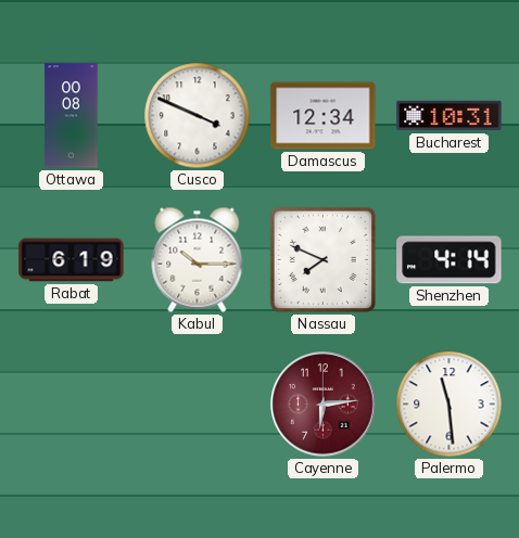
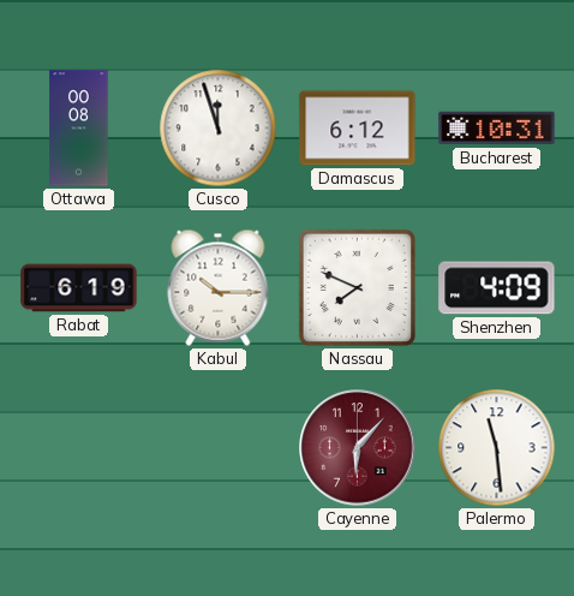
Cusco: 3:49 -> 11:57 (219, 129)
Damascus: 12:34 -> 6:12 (358, 129)
Shenzhen: 4:14 -> 4:09 (497, 288)
Cayenne: 6:14 -> 6:07 (358, 448)
